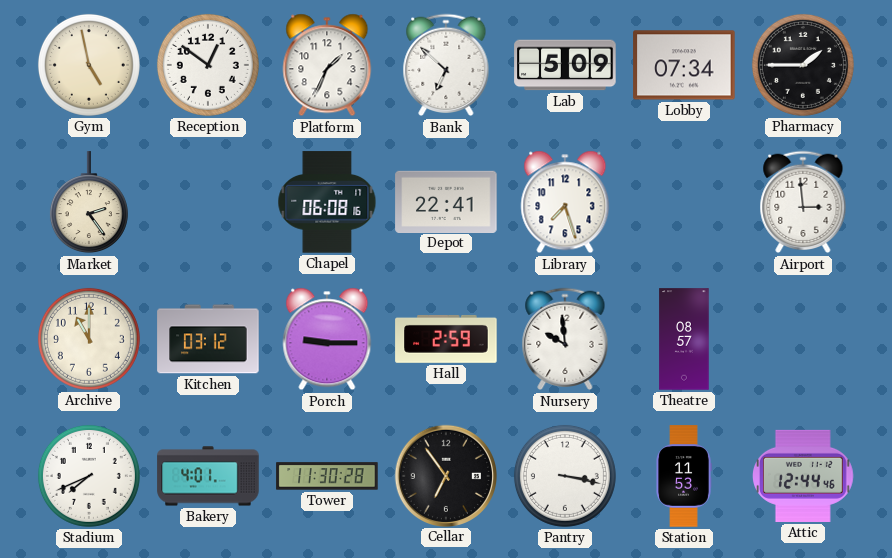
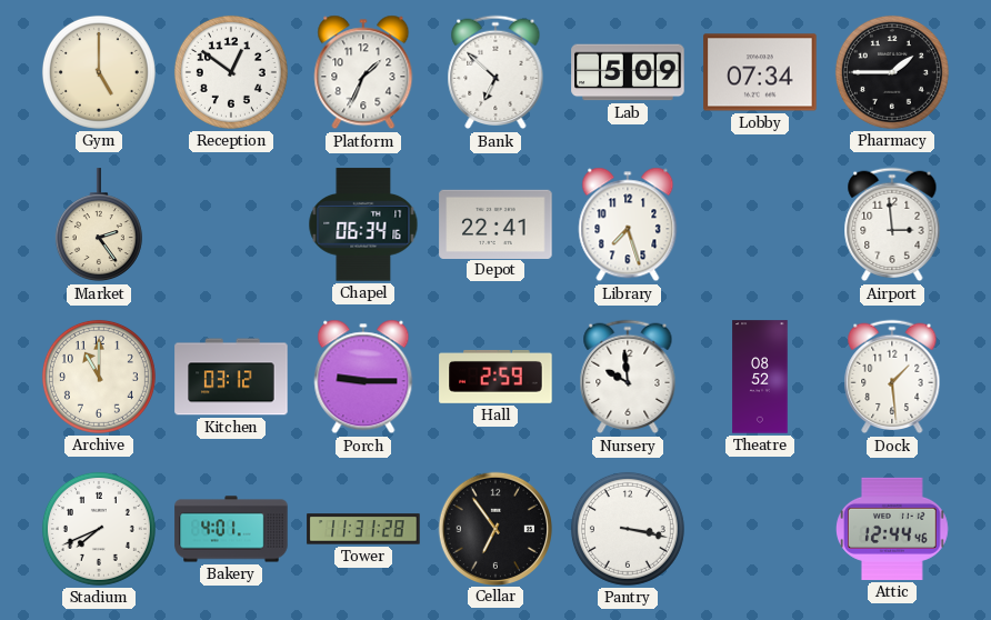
Gym: 4:58 -> 5:00 (99, 72)
Chapel: 06:08 -> 06:34 (363, 224)
Theatre: 08:57 -> 08:52 (760, 377)
Dock: none -> 1:29 (892, 377)
Tower: 11:30 -> 11:31 (363, 529)
Station: 11:53 -> none (684, 476)
